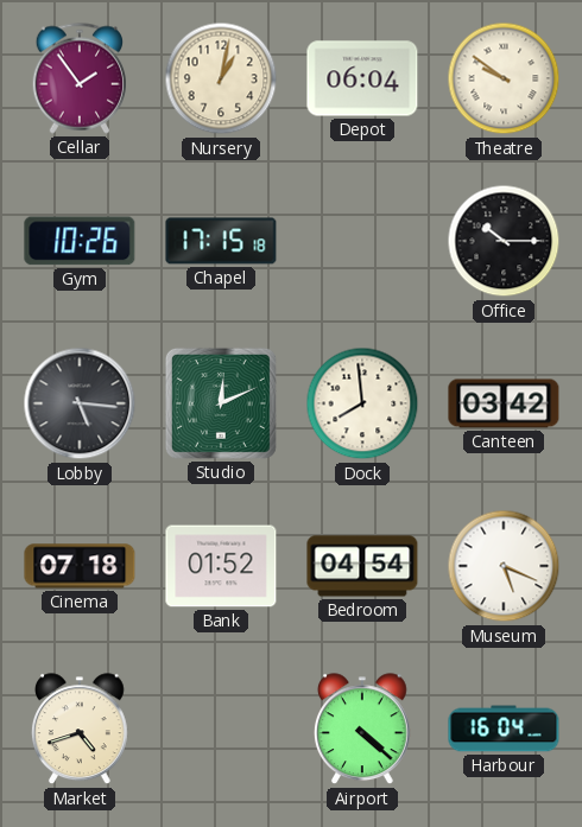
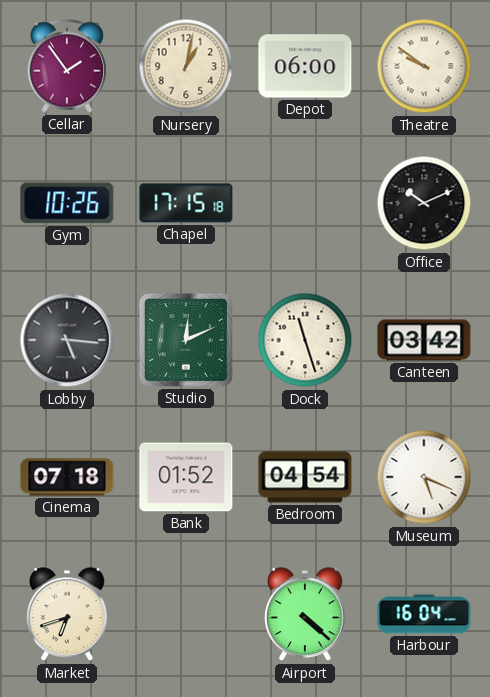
Depot: 06:04 -> 06:00 (305, 66)
Office: 10:15 -> 10:11 (424, 203)
Dock: 7:59 -> 11:27 (305, 340)
Market: 4:42 -> 6:42 (67, 615)
